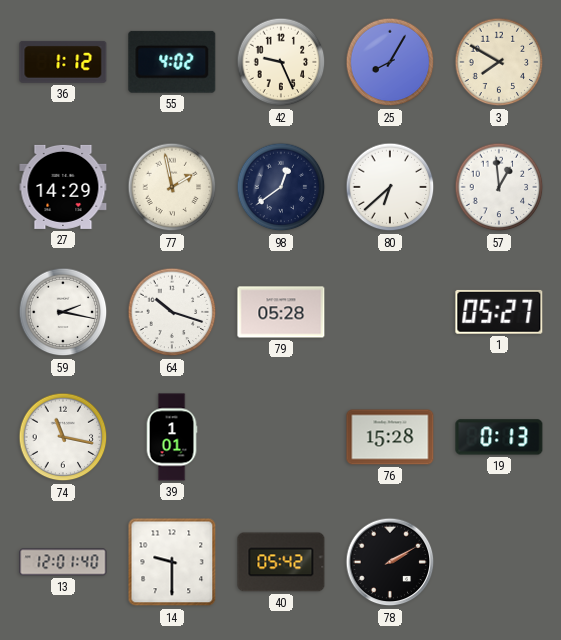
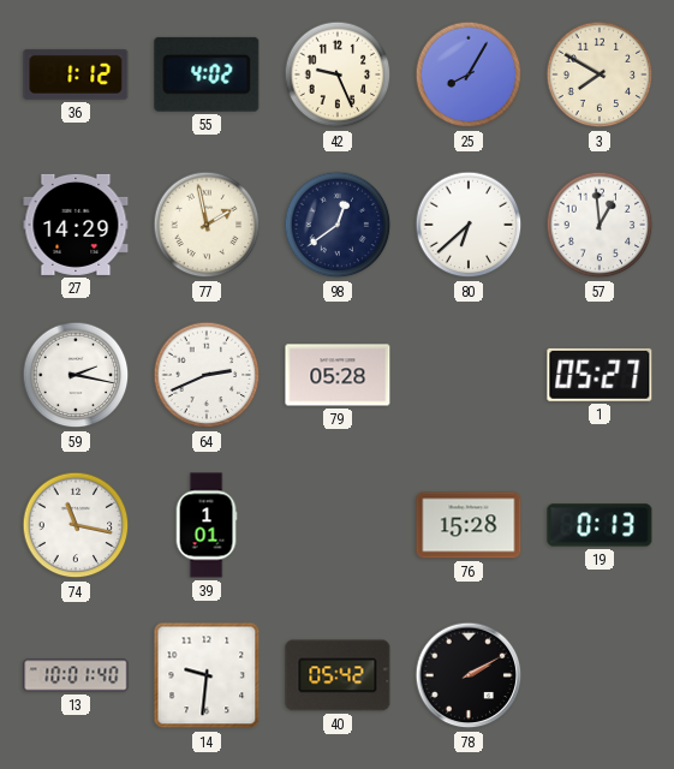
64: 10:18 -> 2:41 (207, 375)
13: 12:01 -> 10:01 (76, 675)
14: 9:30 -> 9:31 (207, 675)
